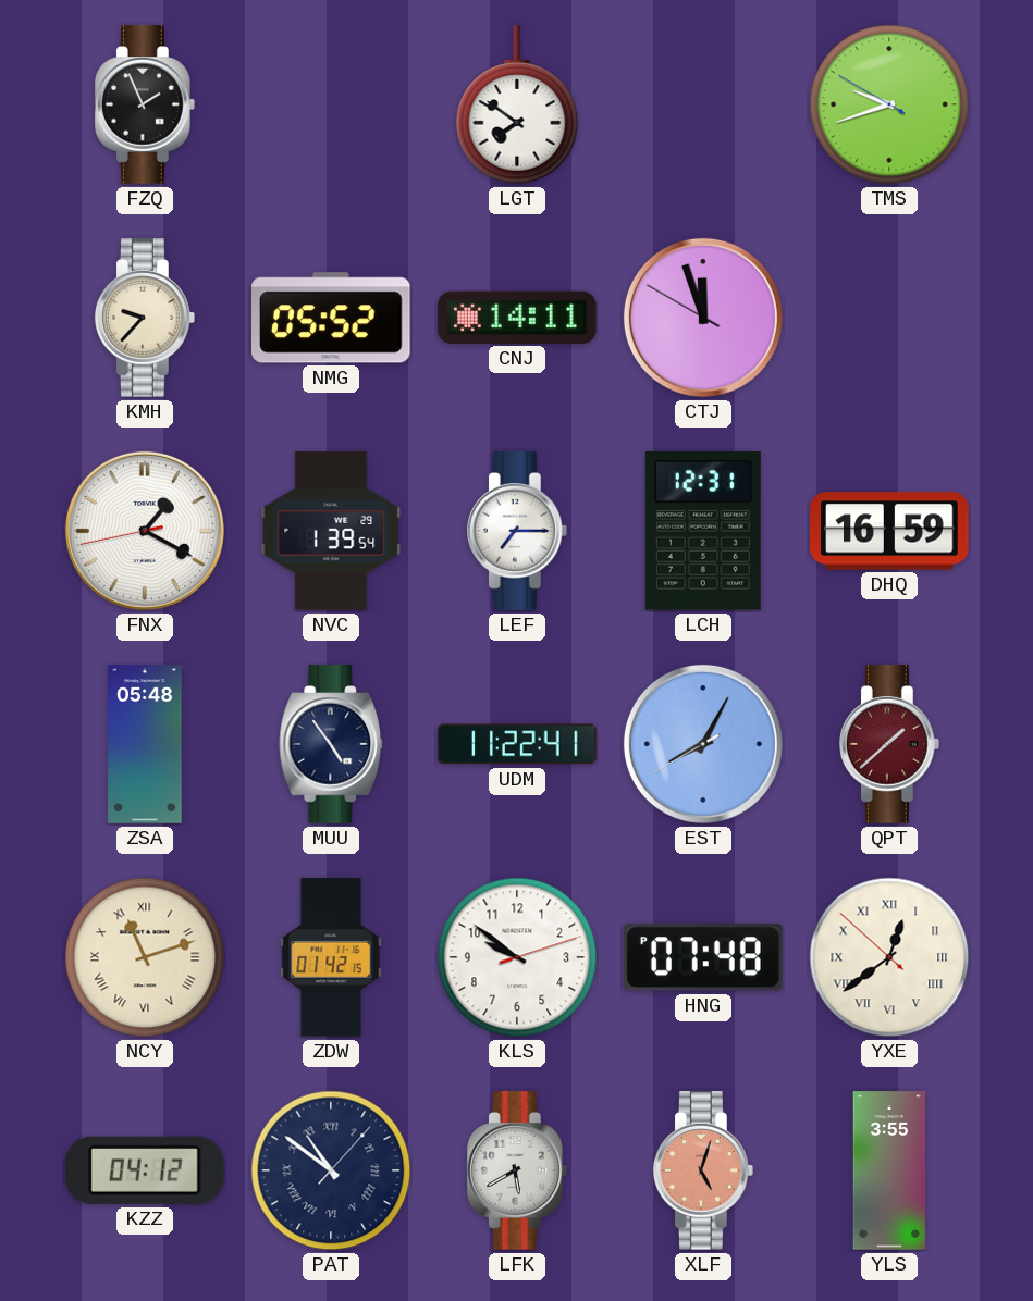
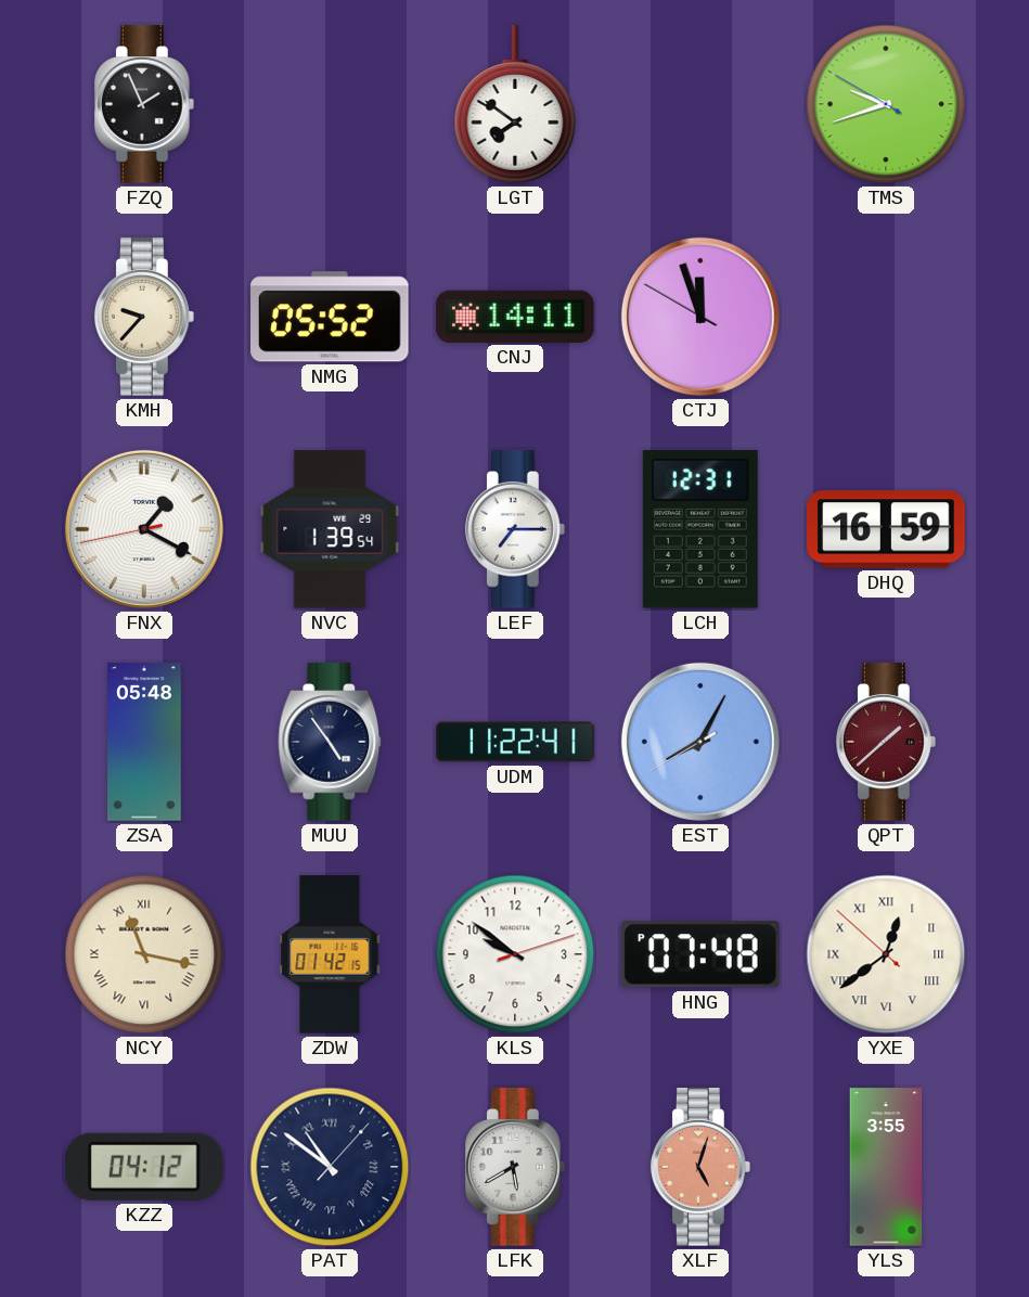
NCY: 11:12 -> 11:17 (144, 954)
